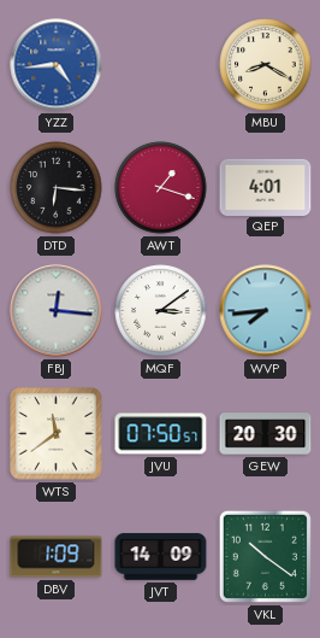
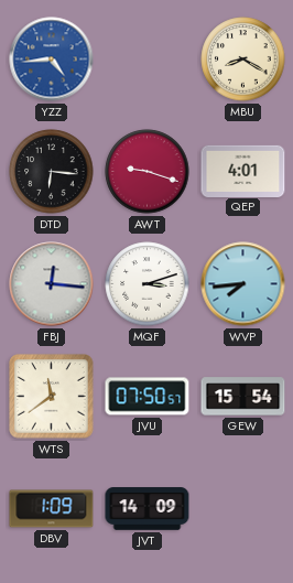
AWT: 1:18 -> 9:18 (148, 172)
MQF: 3:09 -> 3:12 (148, 284)
GEW: 20:30 -> 15:54 (243, 397)
VKL: 10:21 -> none (265, 556)
